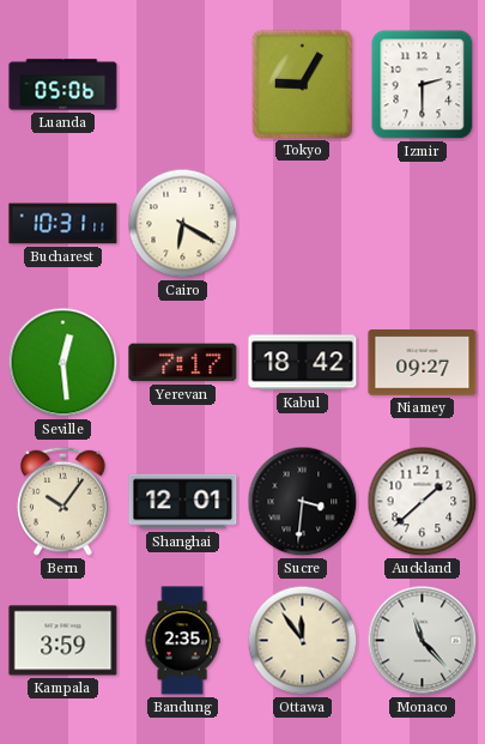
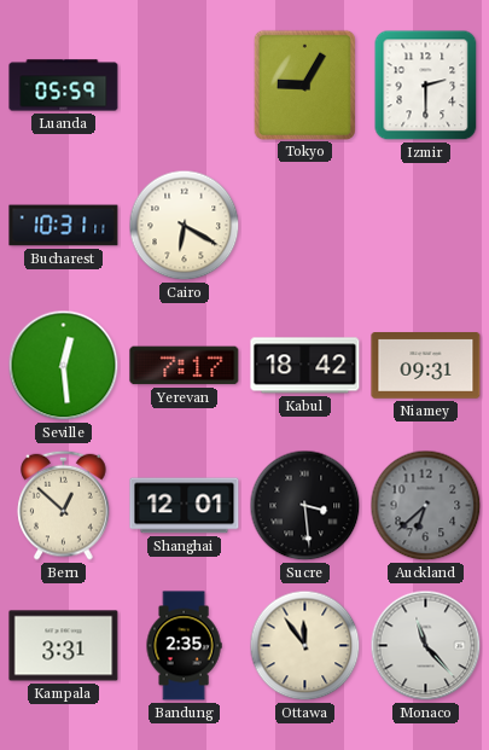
Luanda: 05:06 -> 05:59 (64, 86)
Niamey: 09:27 -> 09:31 (426, 366)
Bern: 10:06 -> 12:52 (64, 505)
Sucre: 3:31 -> 3:29 (305, 506)
Auckland: 1:38 -> 6:38 (426, 506)
Auckland dial: white -> grey (426, 506)
Kampala: 3:59 -> 3:31 (64, 646)
